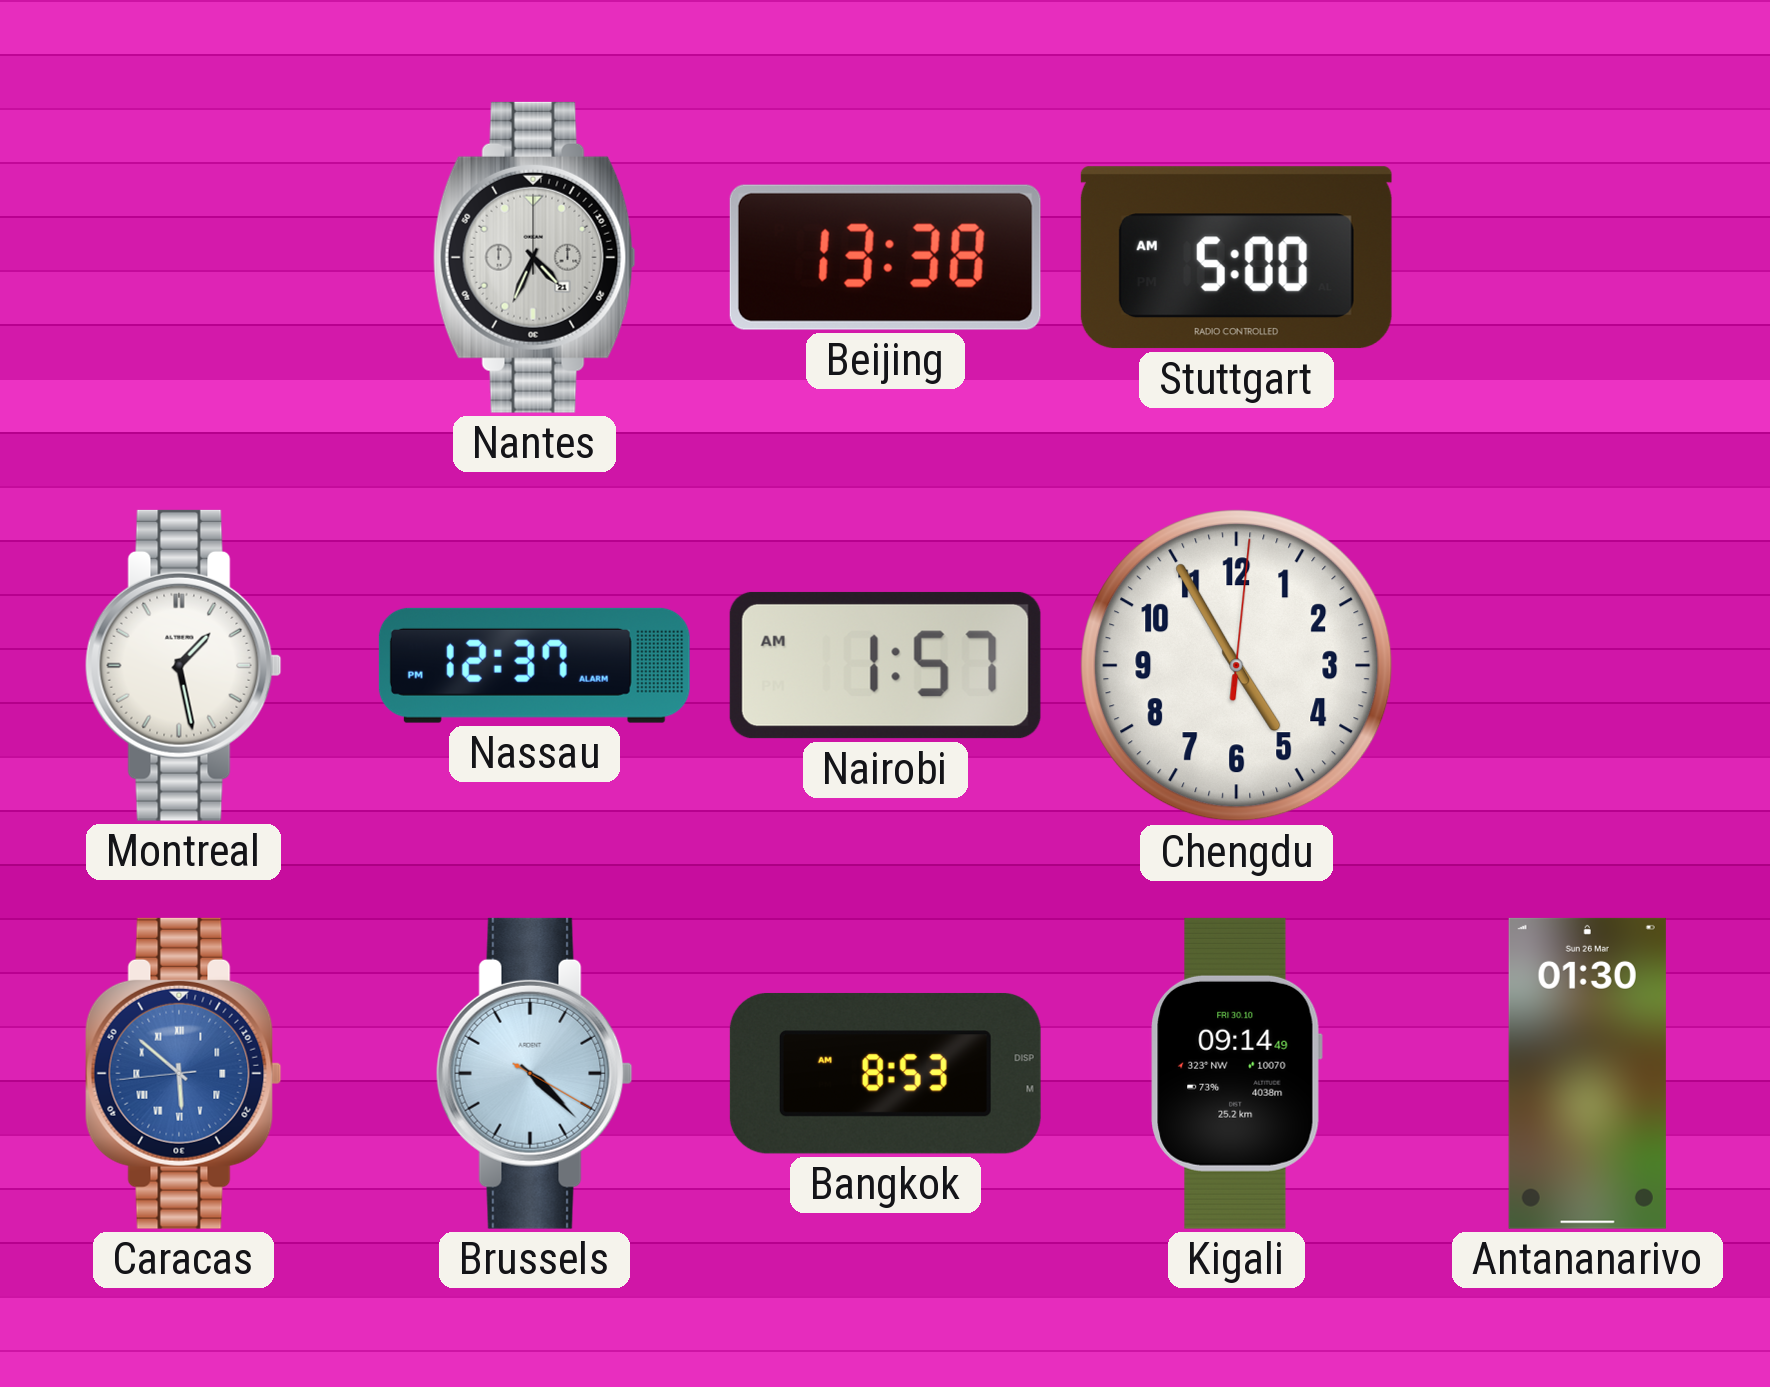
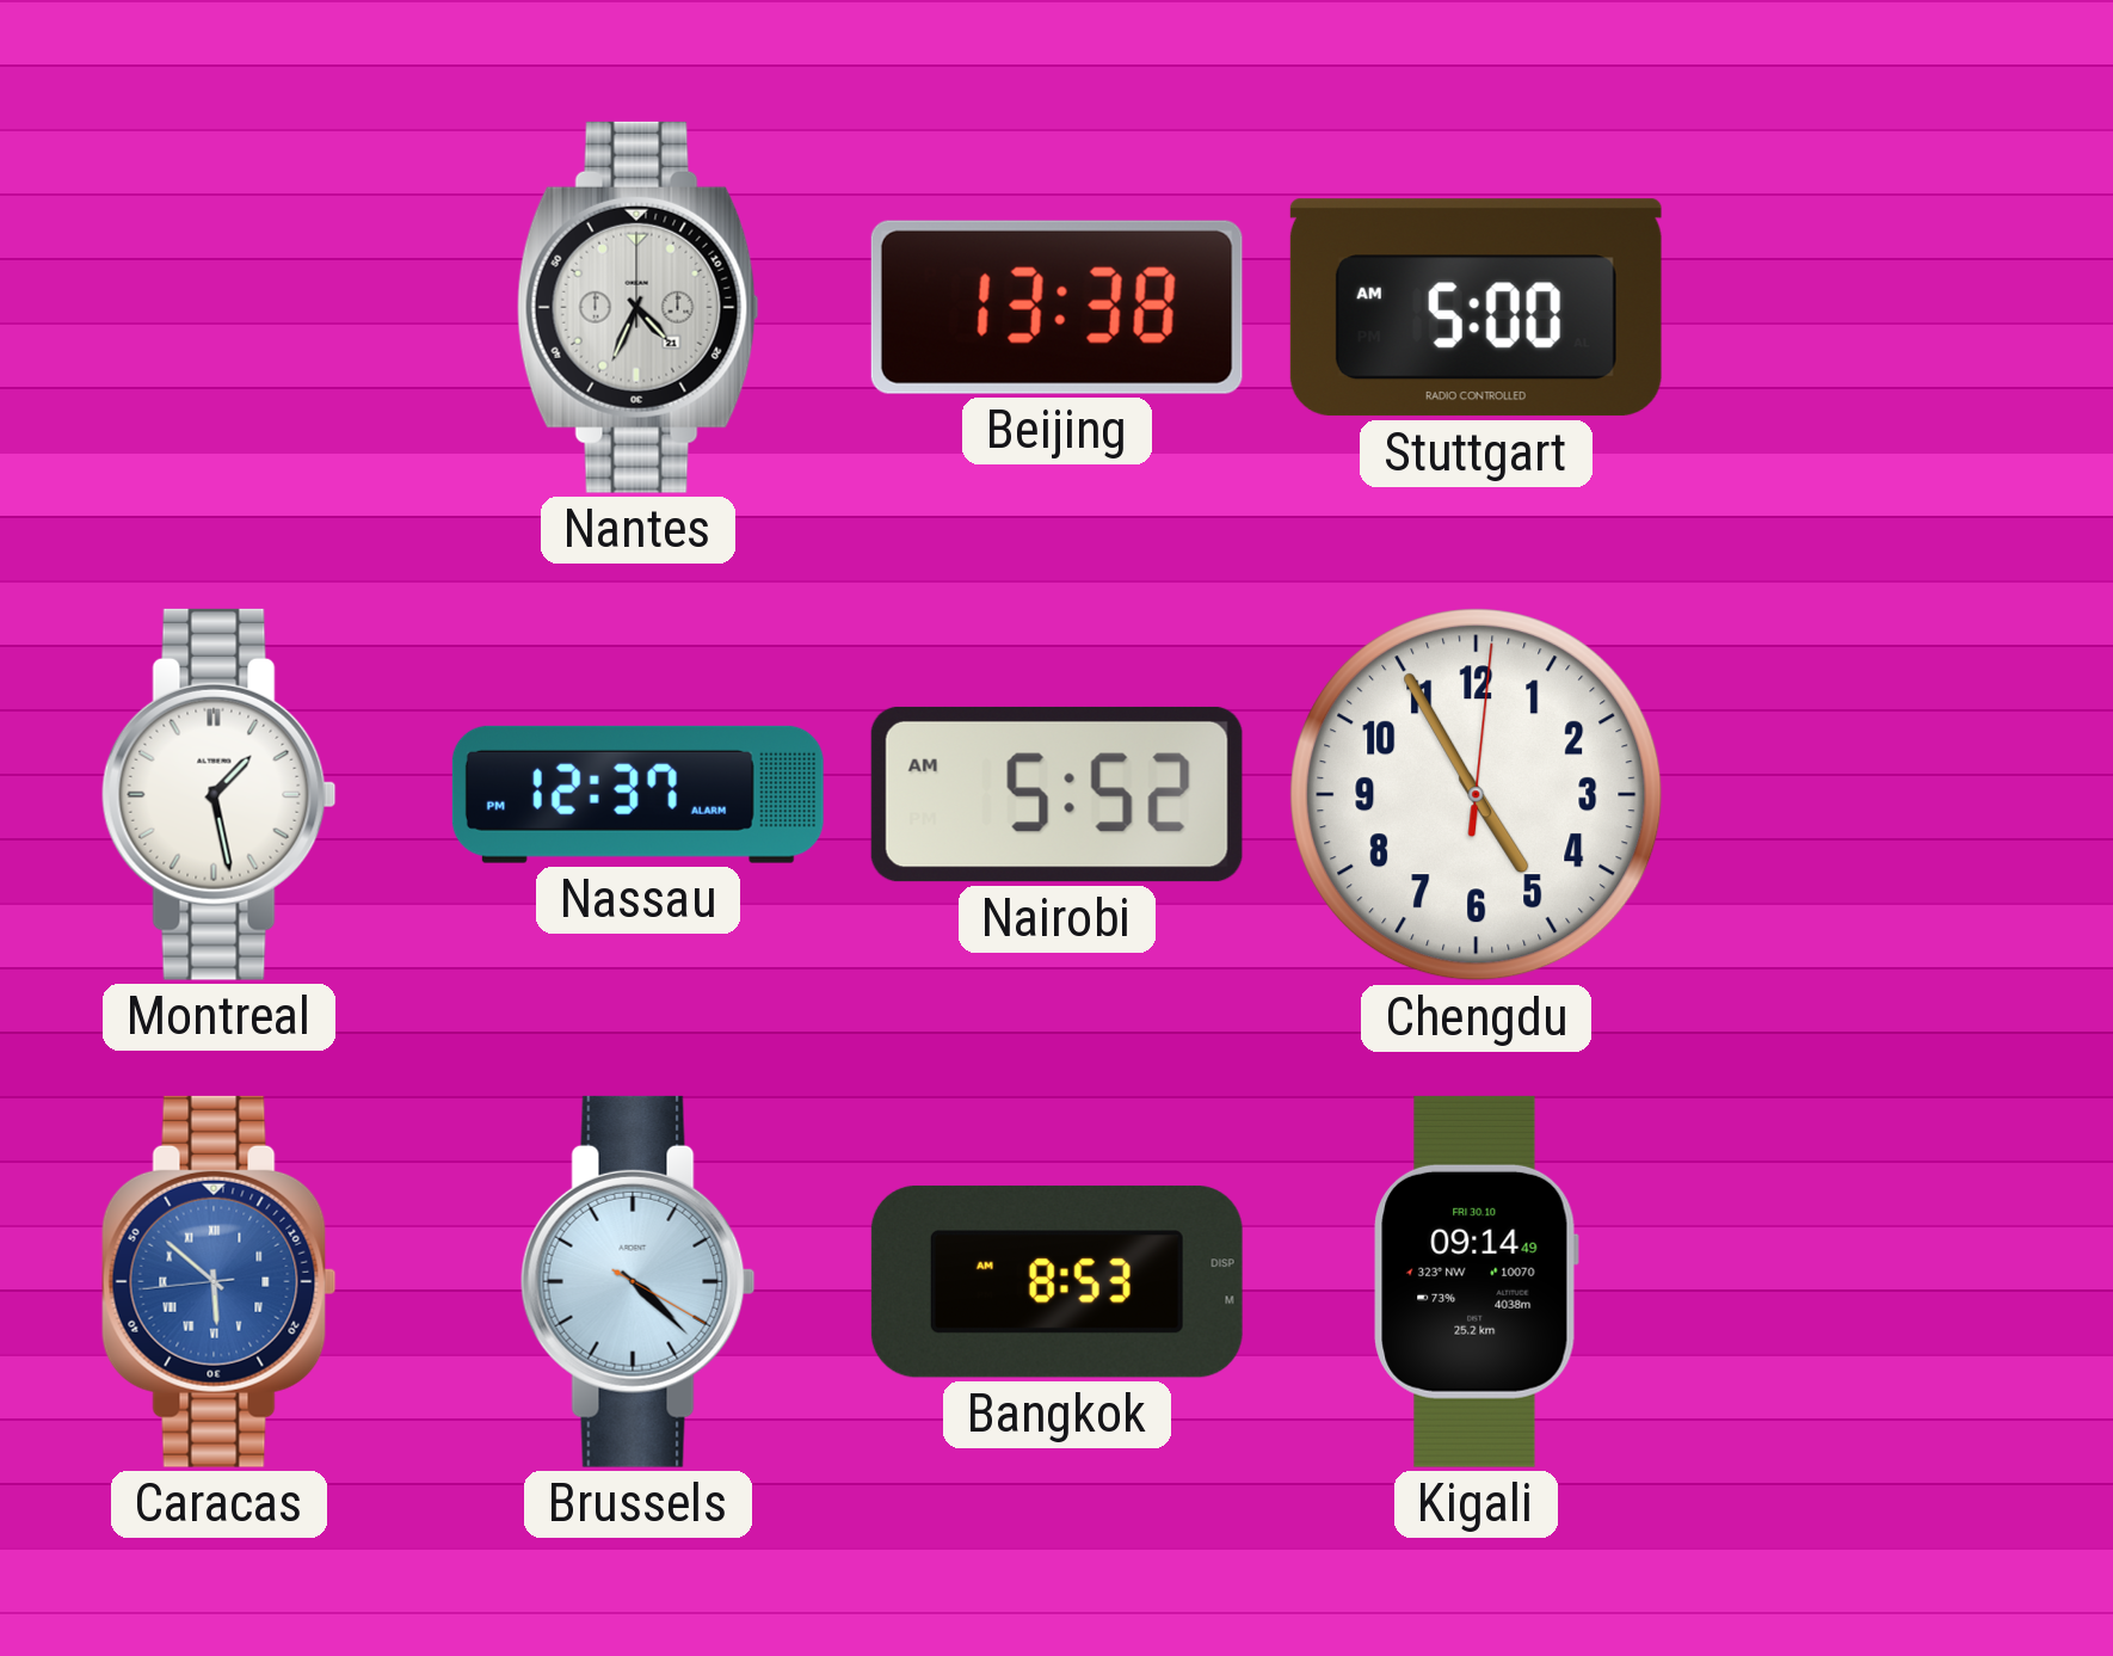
Nairobi: 1:57 -> 5:52 (1056, 794)
Antananarivo: 01:30 -> none (1587, 1073)
